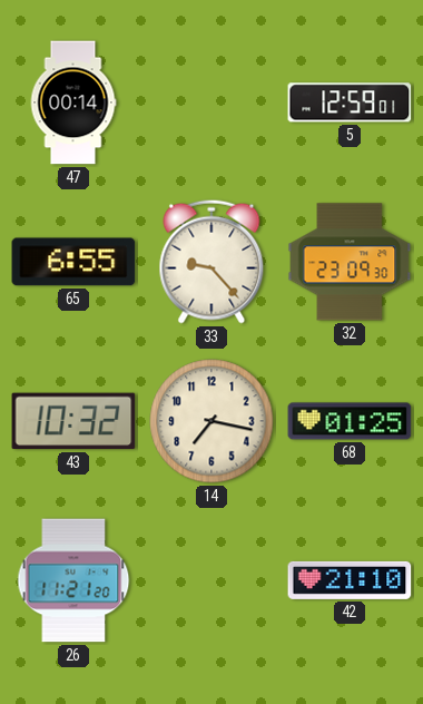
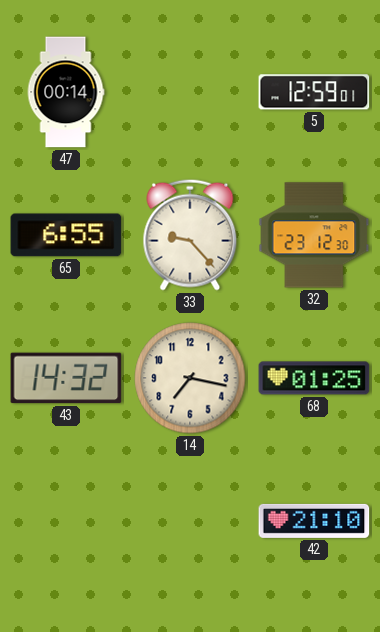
32: 23:09 -> 23:12 (314, 235)
43: 10:32 -> 14:32 (66, 378)
26: 11:21 -> none (73, 580)
